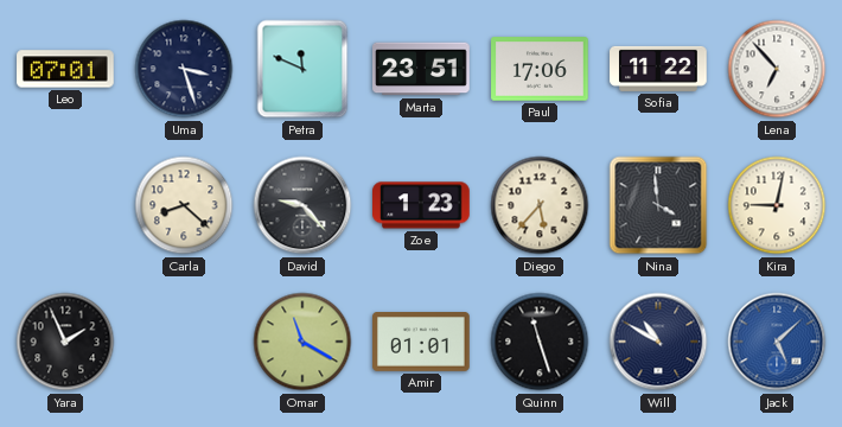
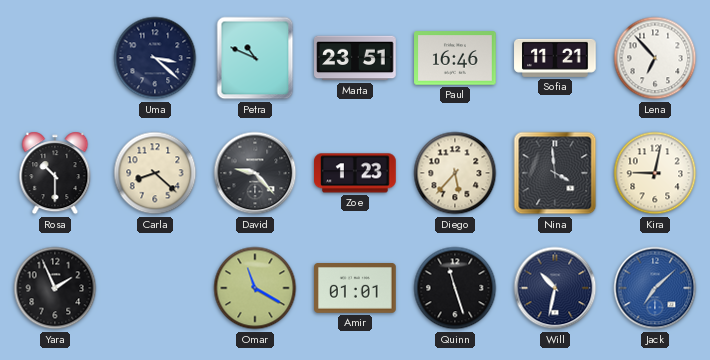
Leo: 07:01 -> none (65, 69)
Uma: 3:27 -> 3:22 (155, 58)
Petra: 11:49 -> 10:49 (255, 58)
Paul: 17:06 -> 16:46 (455, 58)
Sofia: 11:22 -> 11:21 (555, 58)
Rosa: none -> 10:30 (55, 173)
Will: 10:50 -> 10:32 (555, 288)
Jack: 5:08 -> 7:08 (655, 288)
